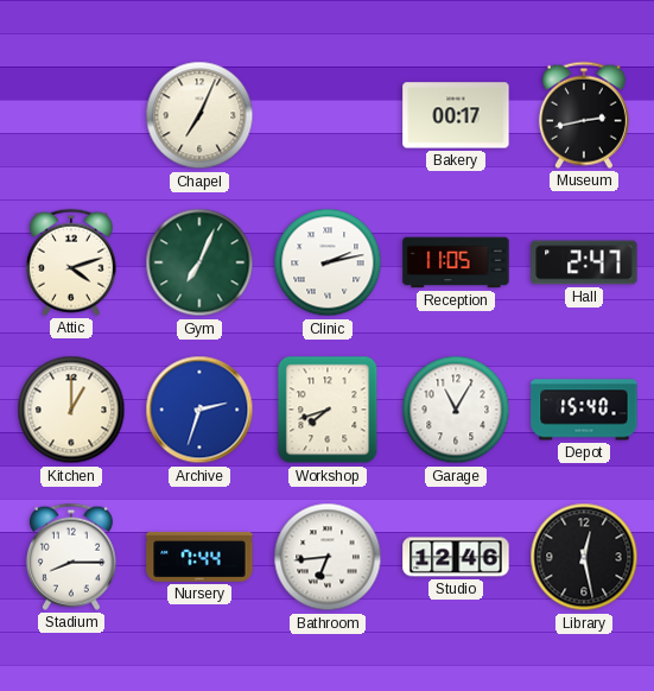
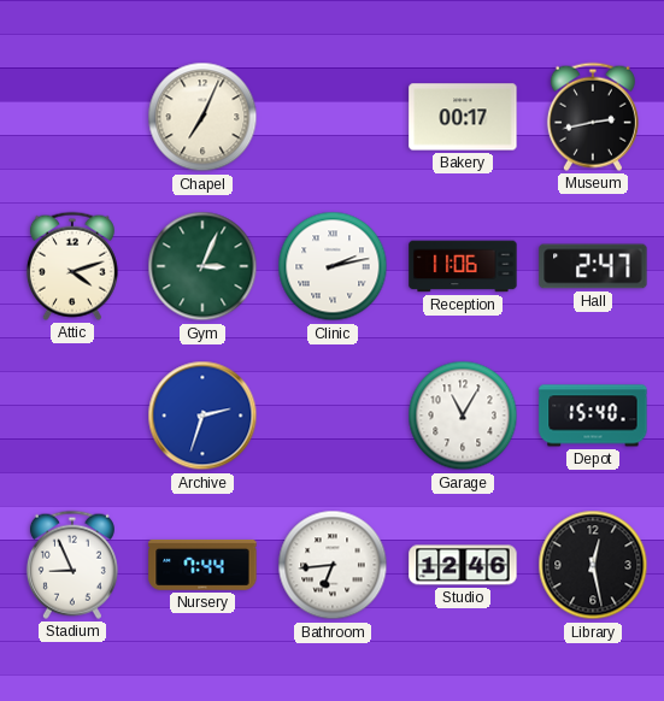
Gym: 7:04 -> 3:04 (202, 266)
Reception: 11:05 -> 11:06 (463, 266)
Kitchen: 1:00 -> none (71, 410)
Workshop: 7:42 -> none (328, 410)
Stadium: 8:15 -> 8:56 (72, 565)
